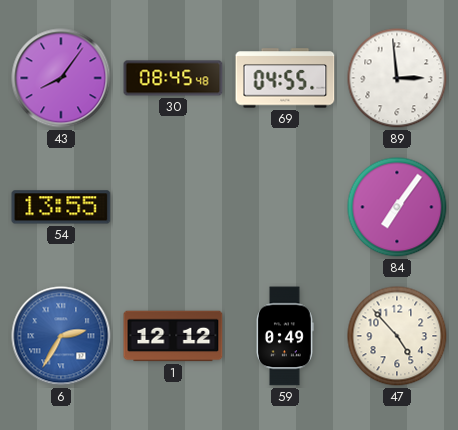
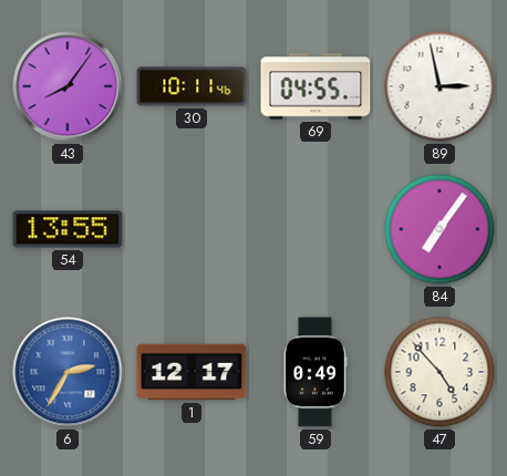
30: 08:45 -> 10:11 (192, 86)
89: 2:59 -> 2:58 (439, 86)
1: 12:12 -> 12:17 (192, 372)
